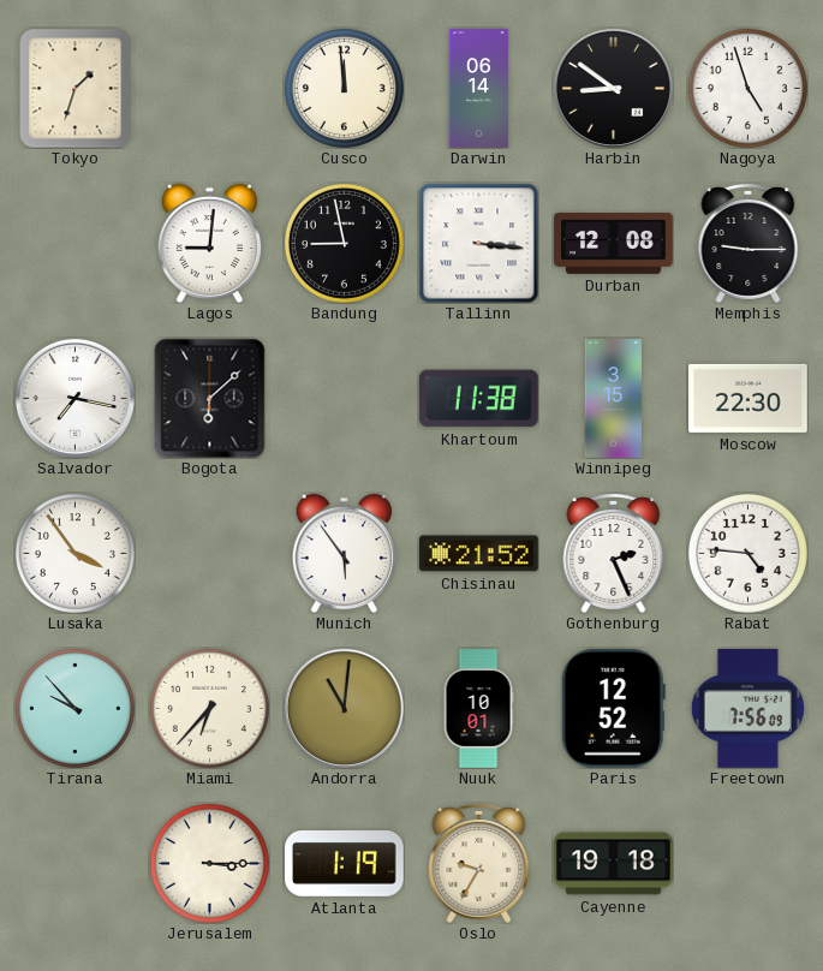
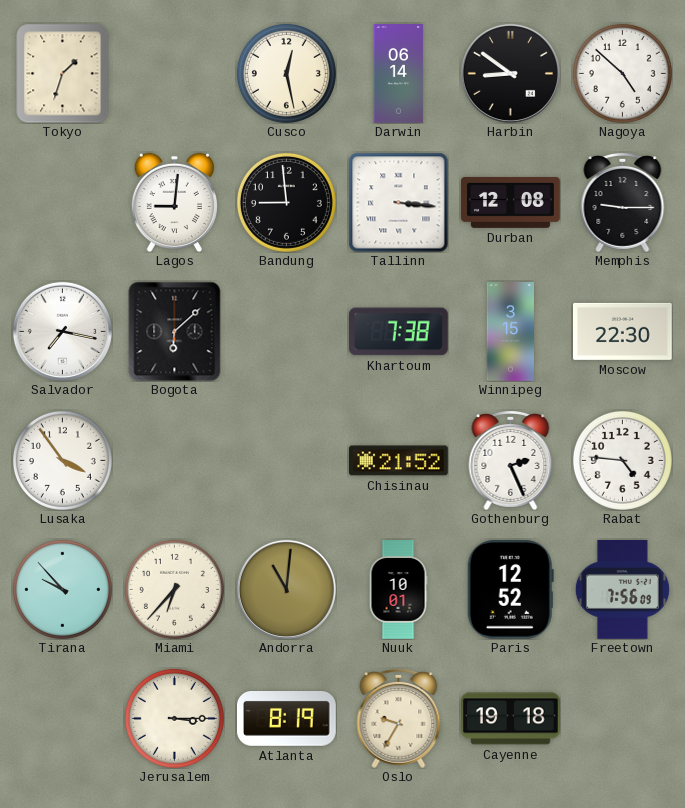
Cusco: 11:59 -> 12:28 (286, 73)
Nagoya: 4:57 -> 4:52 (622, 73)
Bandung: 8:58 -> 8:59 (286, 202)
Khartoum: 11:38 -> 7:38 (399, 332)
Munich: 5:54 -> none (344, 553)
Atlanta: 1:19 -> 8:19 (287, 719)
